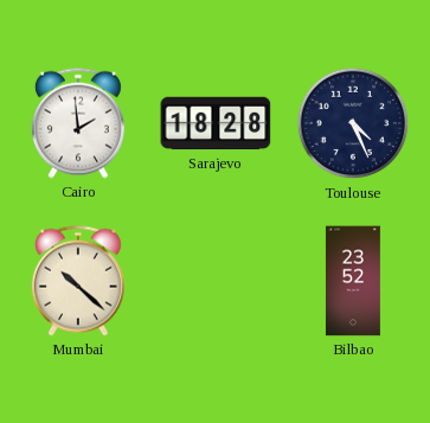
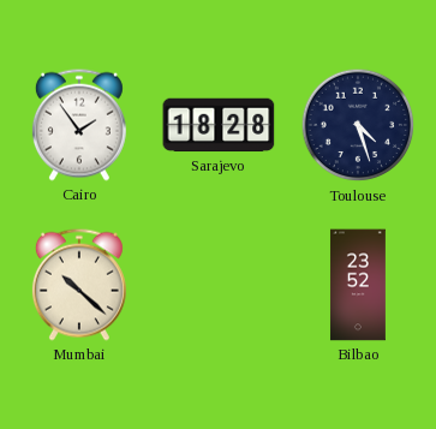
Cairo: 1:59 -> 1:54 (79, 125)
Toulouse: 4:26 -> 4:27 (358, 125)
